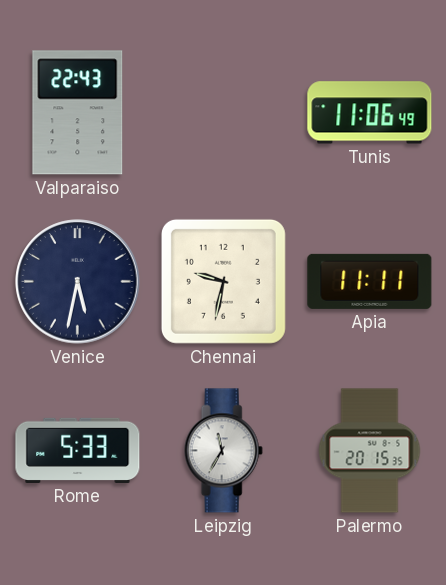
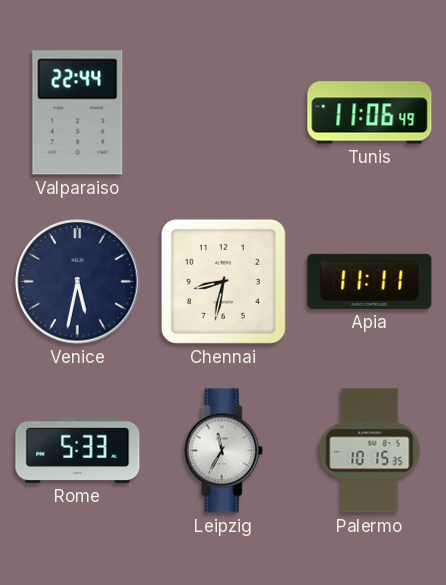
Valparaiso: 22:43 -> 22:44 (78, 113)
Chennai: 9:32 -> 8:32 (223, 281)
Palermo: 20:15 -> 10:15 (370, 451)
